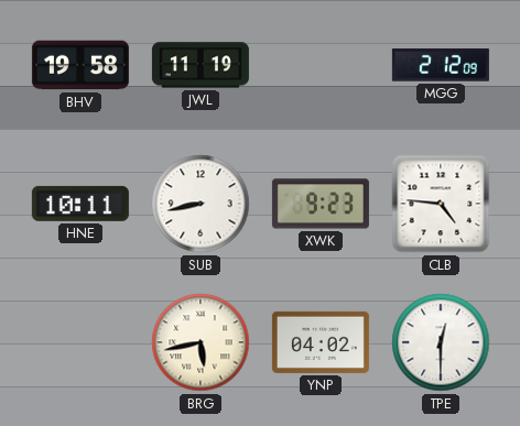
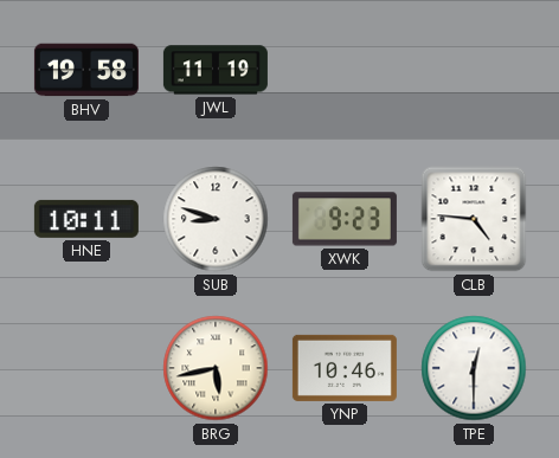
MGG: 2:12 -> none (441, 65)
SUB: 8:43 -> 8:48 (216, 219)
YNP: 04:02 -> 10:46 (345, 368)
